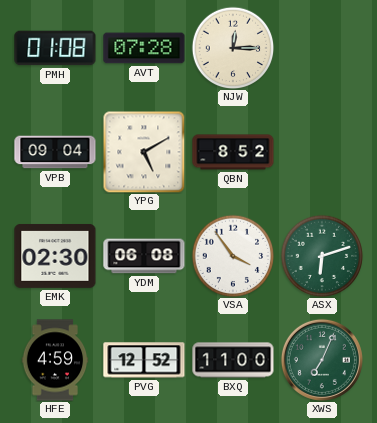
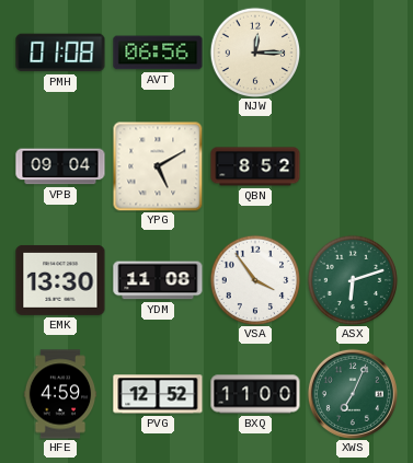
AVT: 07:28 -> 06:56 (158, 53)
EMK: 02:30 -> 13:30 (60, 280)
YDM: 06:08 -> 11:08 (158, 280)
